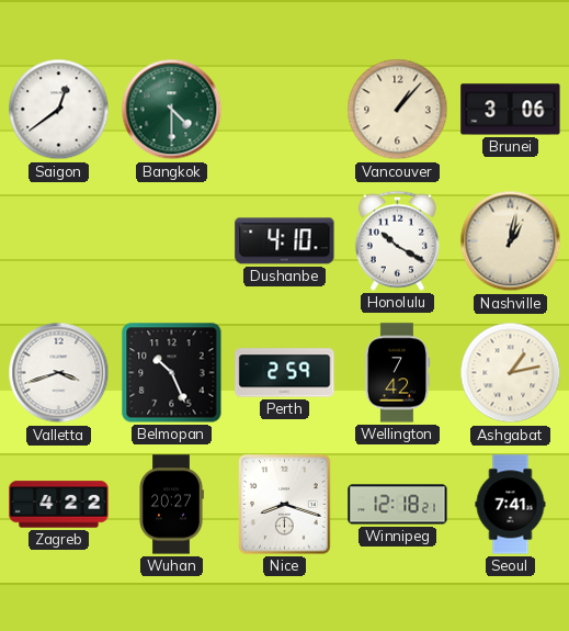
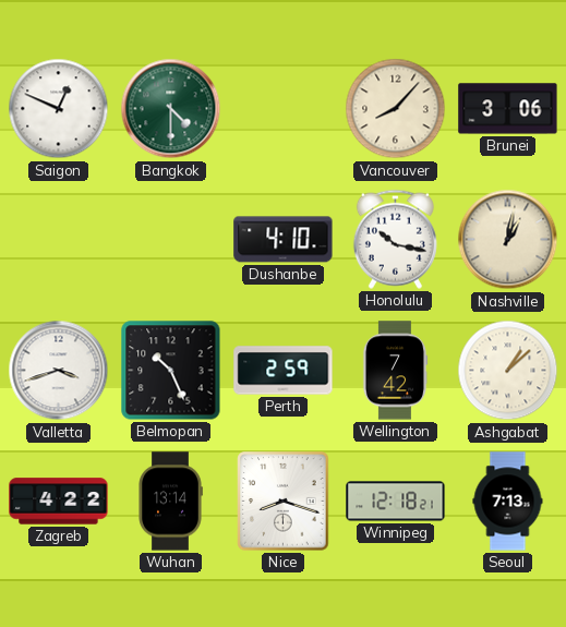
Saigon: 12:39 -> 12:49 (59, 109)
Vancouver: 1:07 -> 8:07 (396, 109)
Honolulu: 10:20 -> 10:17 (395, 239)
Ashgabat: 1:13 -> 1:08 (508, 371)
Wuhan: 20:27 -> 13:14 (170, 502)
Seoul: 7:41 -> 7:13 (508, 502)
